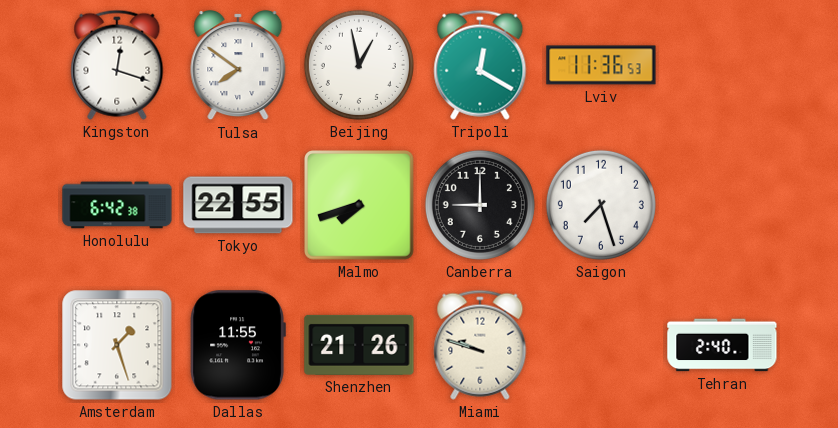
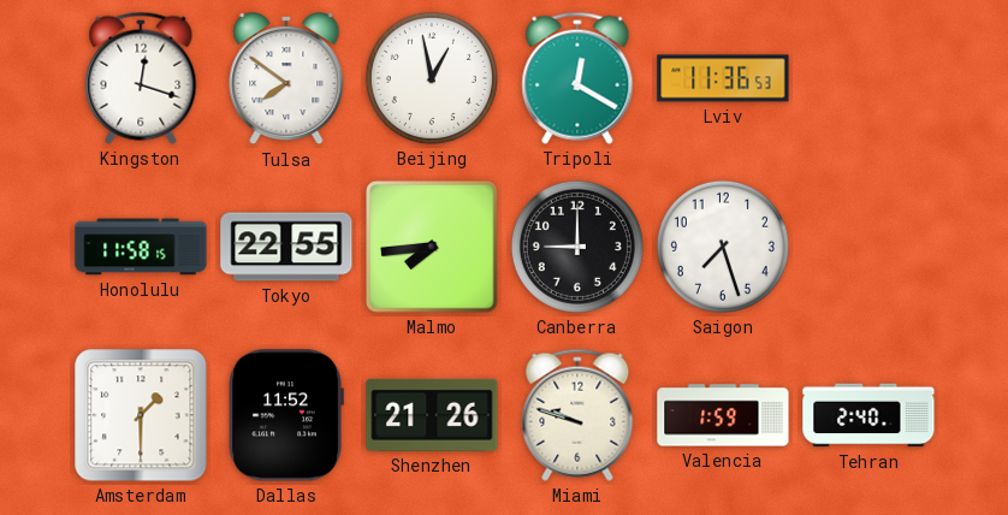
Honolulu: 6:42 -> 11:58 (141, 247)
Malmo: 7:42 -> 7:44 (432, 247)
Amsterdam: 1:27 -> 1:30 (141, 415)
Dallas: 11:55 -> 11:52 (286, 415)
Valencia: none -> 1:59 (723, 415)
